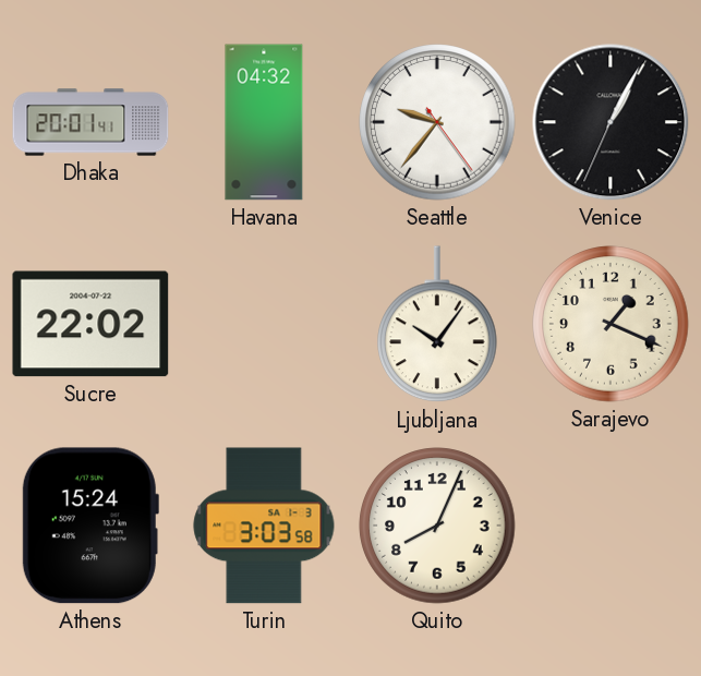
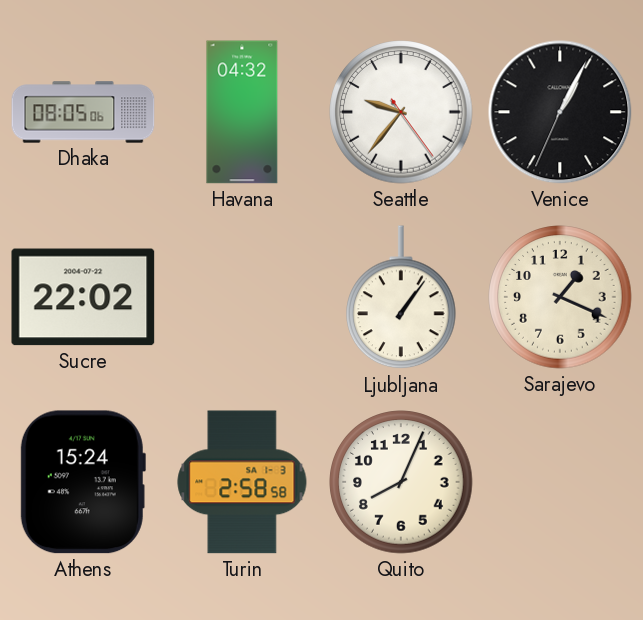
Dhaka: 20:01 -> 08:05 (83, 112)
Ljubljana: 10:06 -> 1:06 (402, 298)
Turin: 3:03 -> 2:58 (242, 482)
